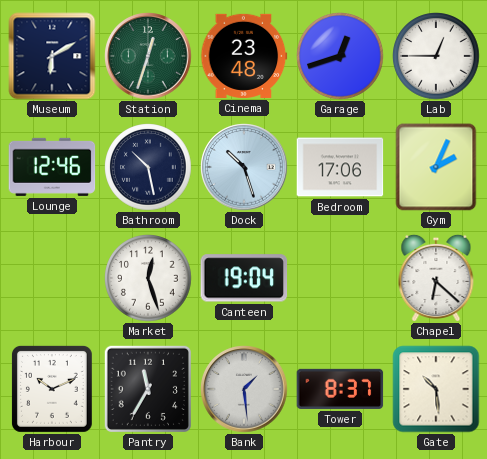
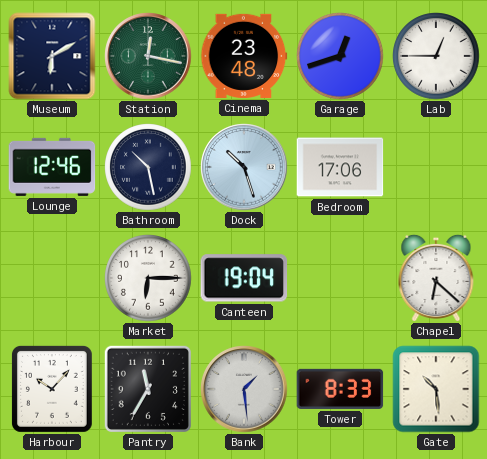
Station: 12:33 -> 12:17 (148, 56)
Gym: 2:04 -> none (436, 167)
Market: 12:27 -> 6:15 (148, 278)
Harbour: 10:11 -> 10:07 (52, 389)
Tower: 8:37 -> 8:33 (340, 389)
